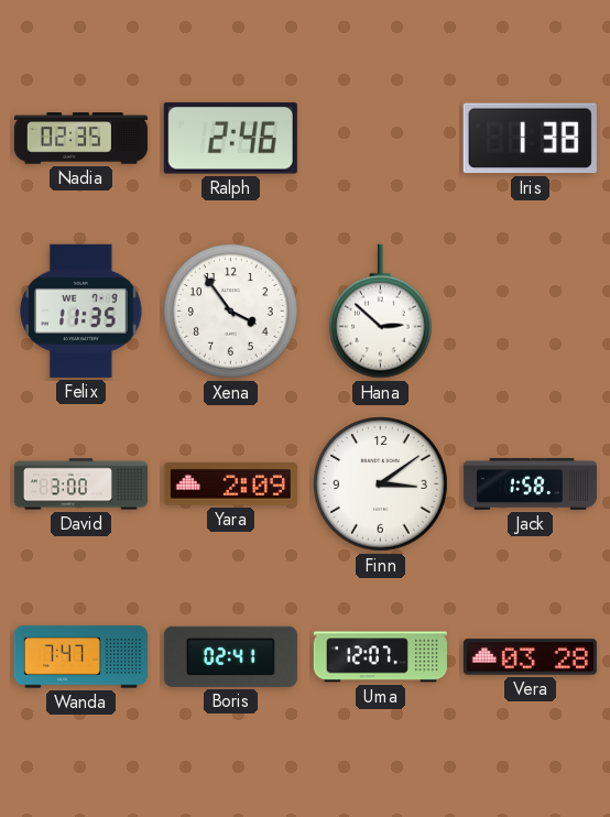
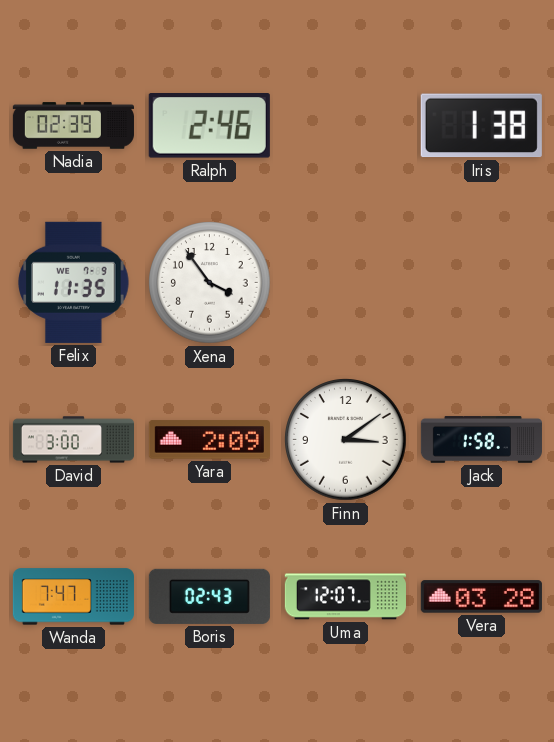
Nadia: 02:35 -> 02:39 (73, 126)
Hana: 2:52 -> none (381, 312)
Boris: 02:41 -> 02:43 (209, 596)
